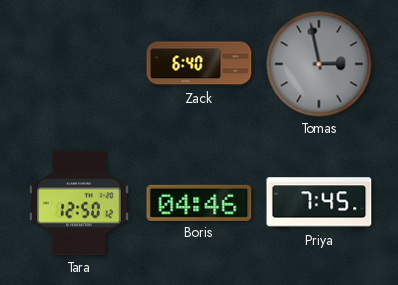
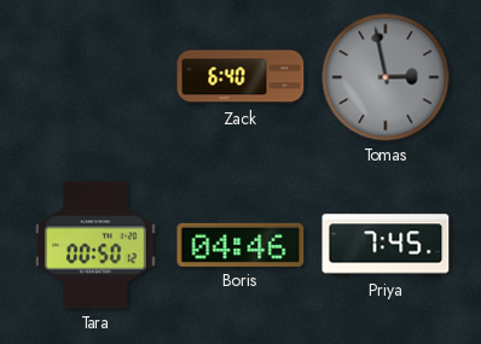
Tara: 12:50 -> 00:50 (95, 245)
